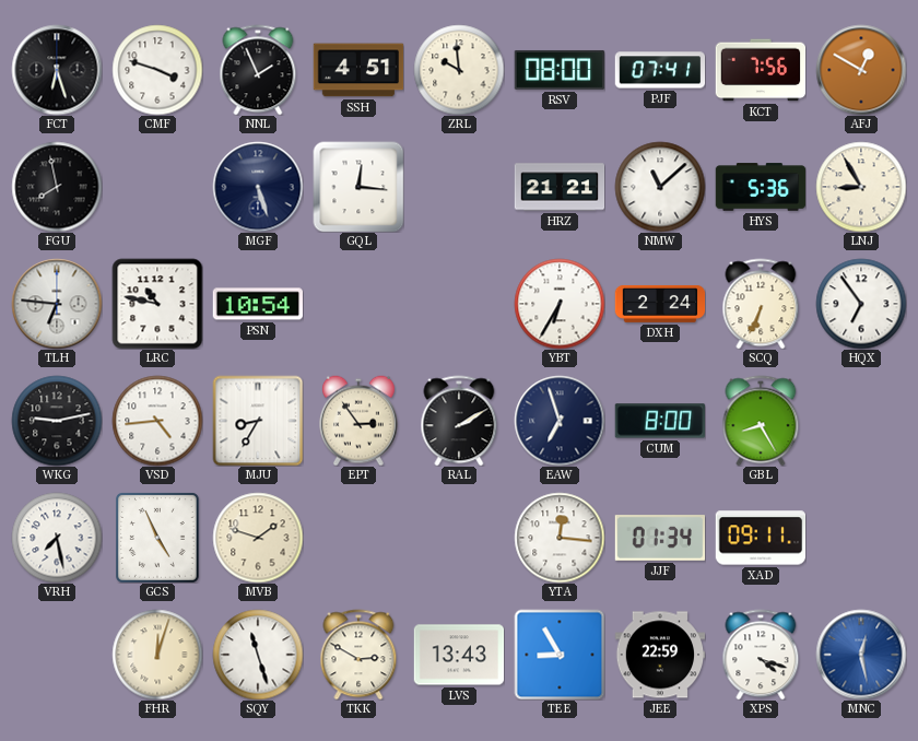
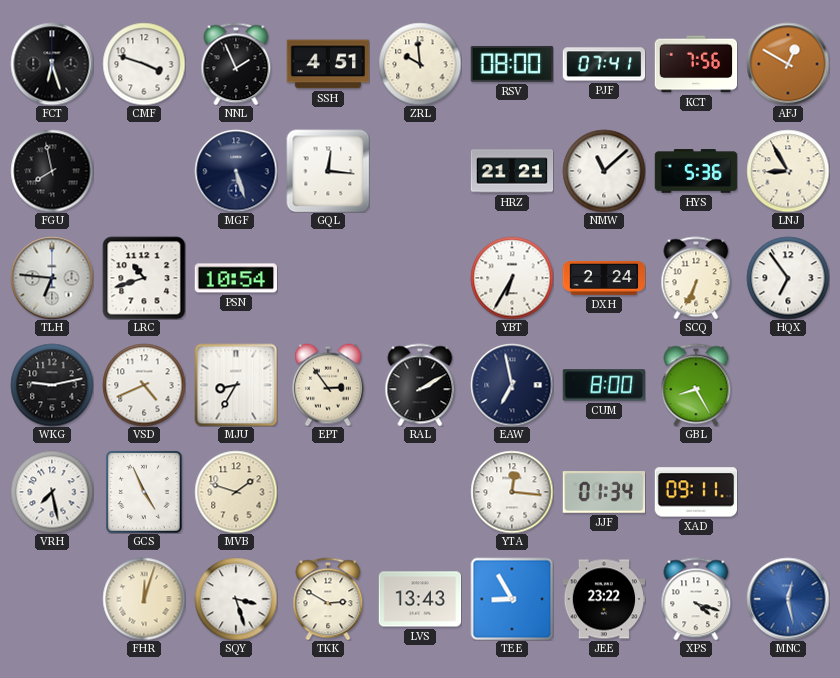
LRC: 10:47 -> 10:42 (144, 278)
VSD: 4:44 -> 4:41 (144, 385)
EAW: 6:57 -> 6:58 (512, 385)
SQY: 11:27 -> 3:27 (236, 599)
JEE: 22:59 -> 23:22 (604, 599)
